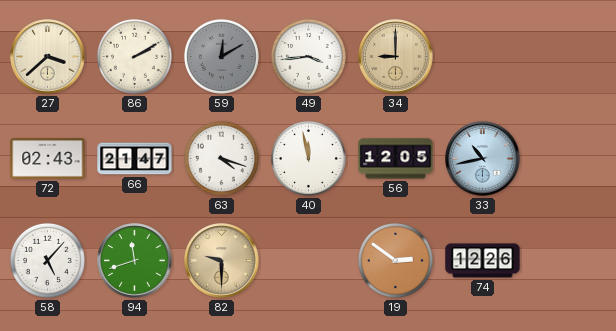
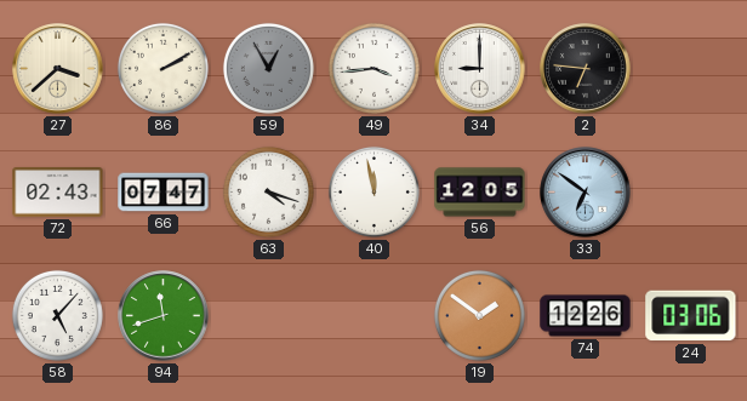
59: 12:10 -> 12:55 (268, 68)
34 dial: champagne -> white (480, 69)
2: none -> 6:46 (586, 69)
66: 21:47 -> 07:47 (164, 193)
33: 10:43 -> 6:51 (586, 193)
82: 9:30 -> none (222, 261)
19: 2:51 -> 1:51 (479, 315)
24: none -> 03:06 (691, 316)
